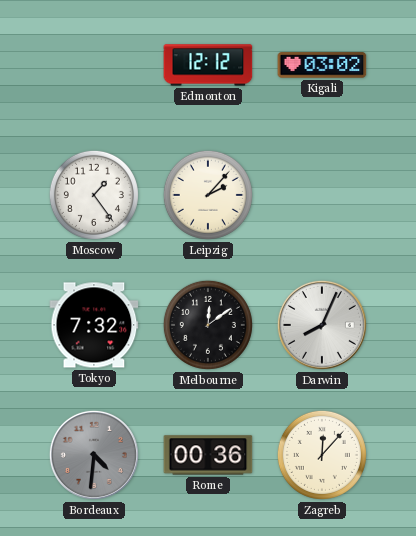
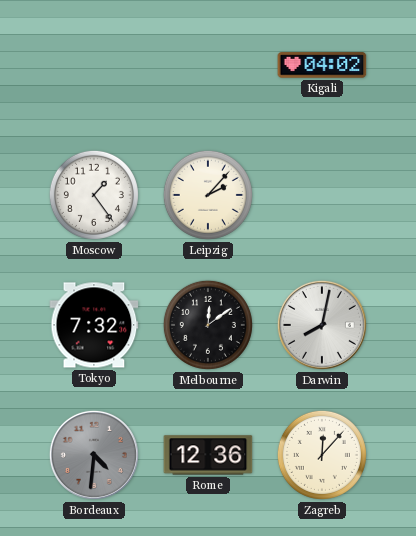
Edmonton: 12:12 -> none (208, 65)
Kigali: 03:02 -> 04:02 (322, 65)
Darwin: 8:04 -> 8:02 (322, 325)
Rome: 00:36 -> 12:36 (208, 455)
